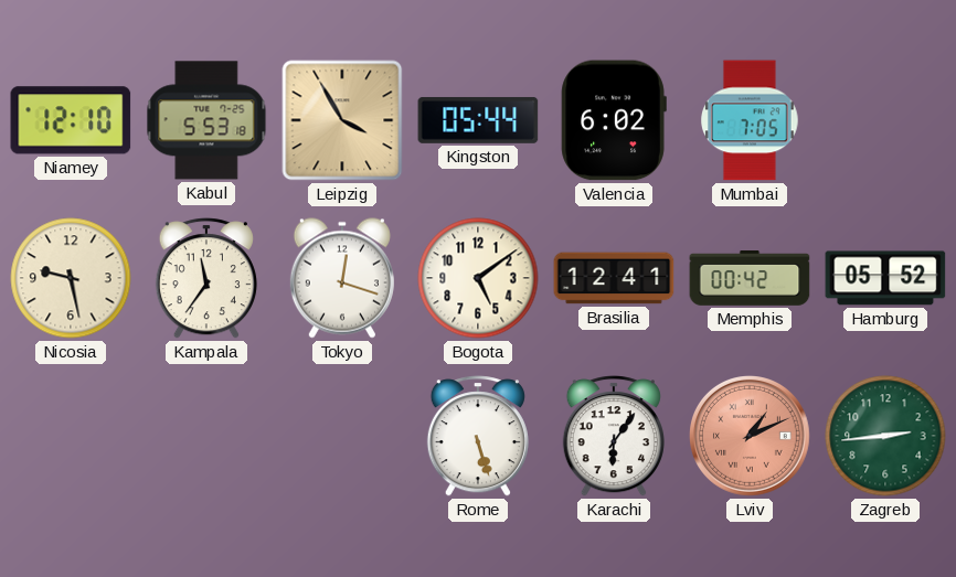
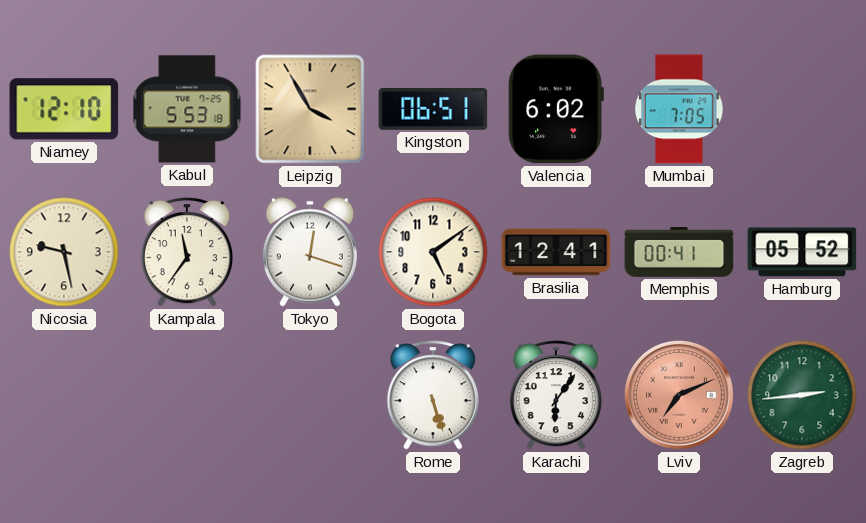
Kingston: 05:44 -> 06:51 (433, 109)
Memphis: 00:42 -> 00:41 (679, 252)
Lviv: 1:11 -> 7:11 (680, 396)
